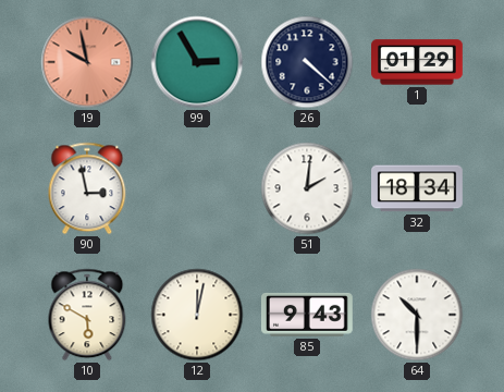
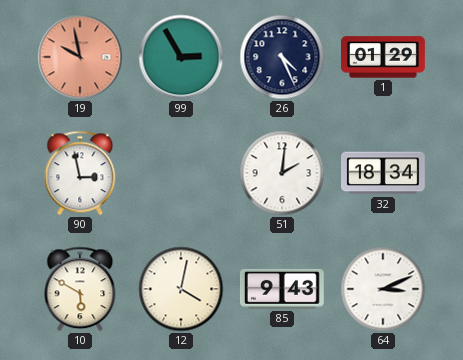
26: 4:22 -> 4:26 (282, 57)
12: 12:02 -> 4:02 (181, 289)
64: 10:30 -> 3:11 (383, 289)
